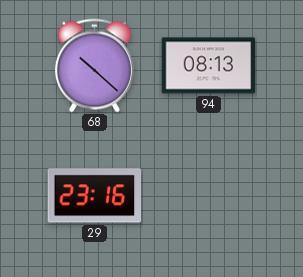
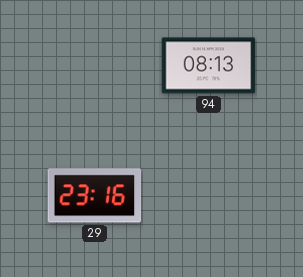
68: 10:22 -> none (94, 66)
